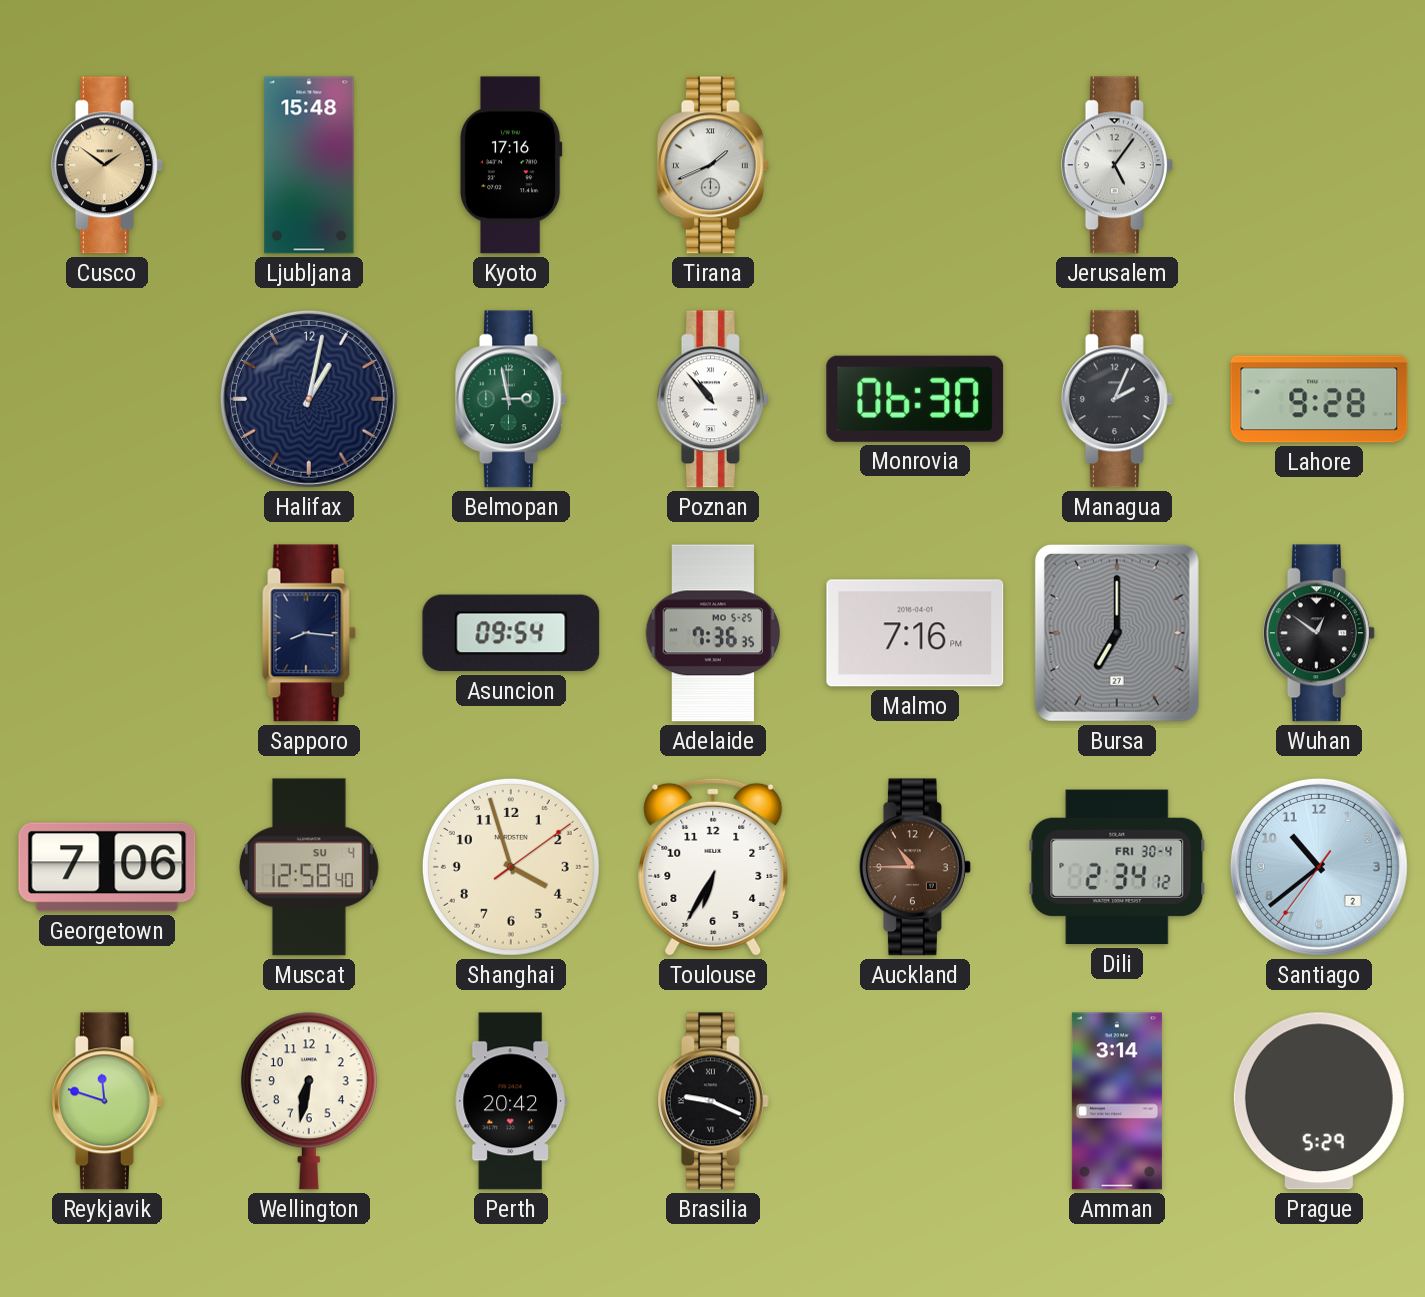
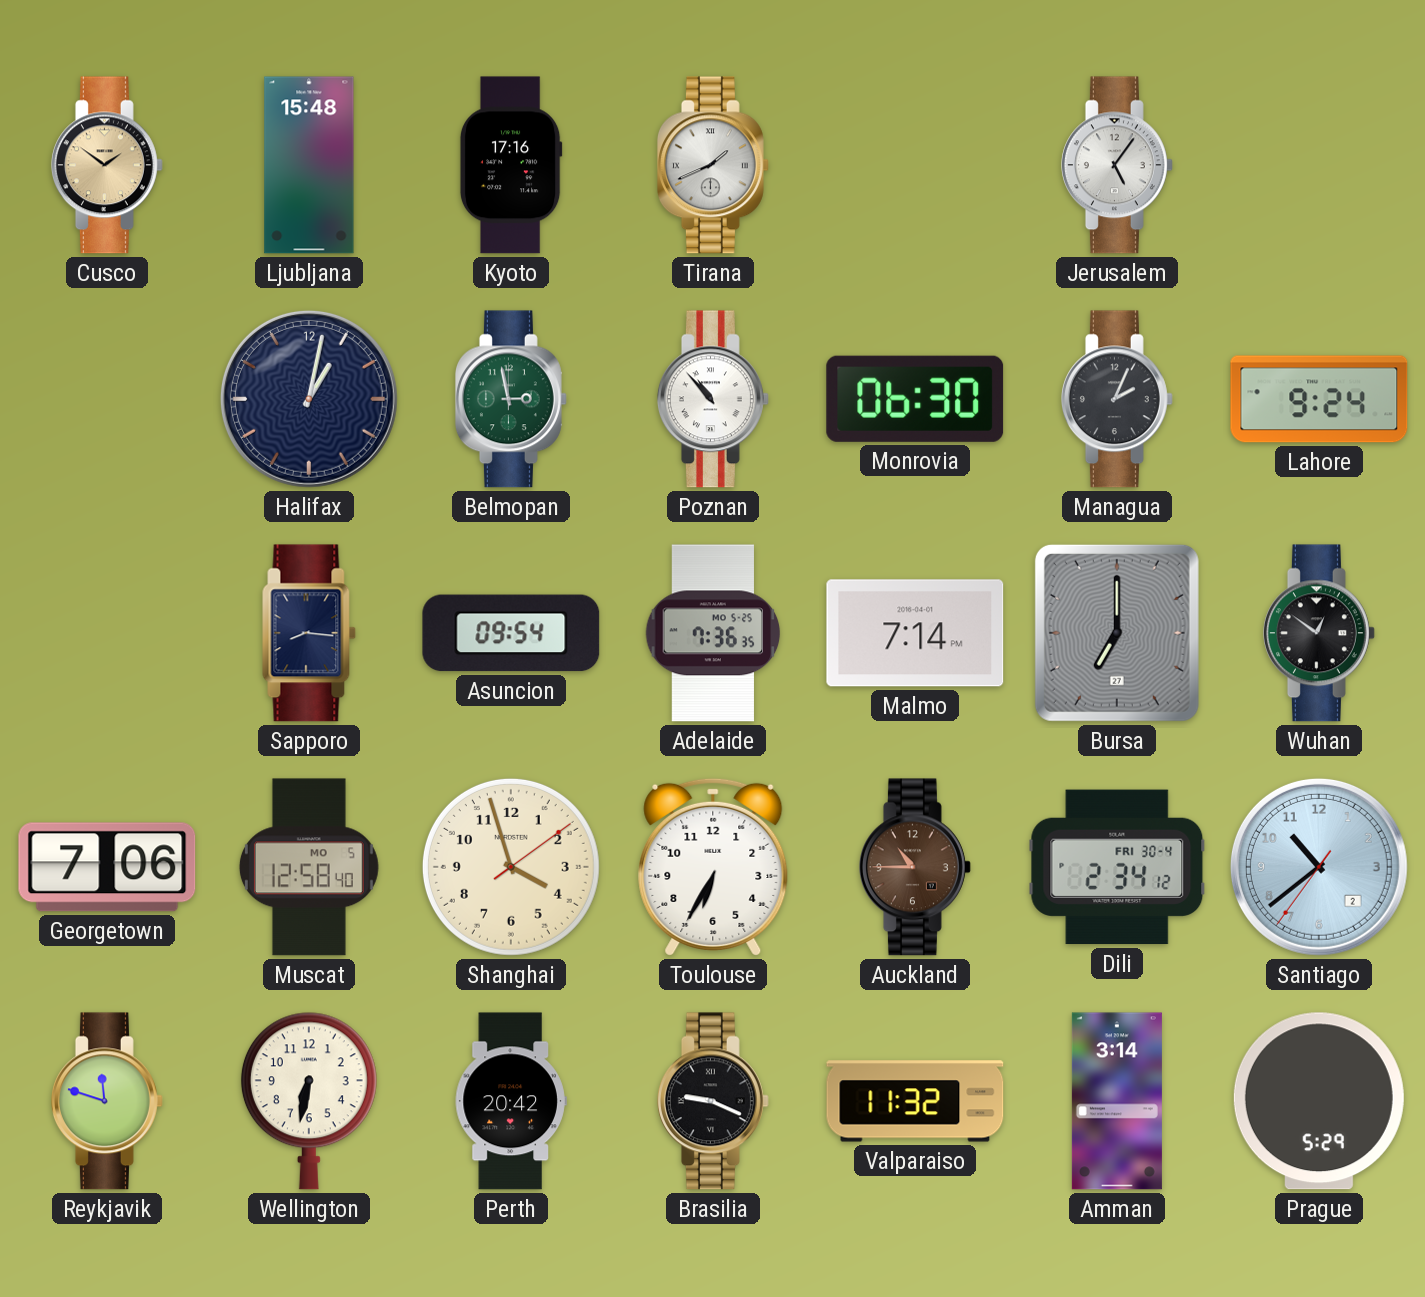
Lahore: 9:28 -> 9:24 (1319, 399)
Malmo: 7:16 -> 7:14 (915, 633)
Muscat date: SU 4 -> MO 5 (309, 867)
Valparaiso: none -> 11:32 (915, 1101)
